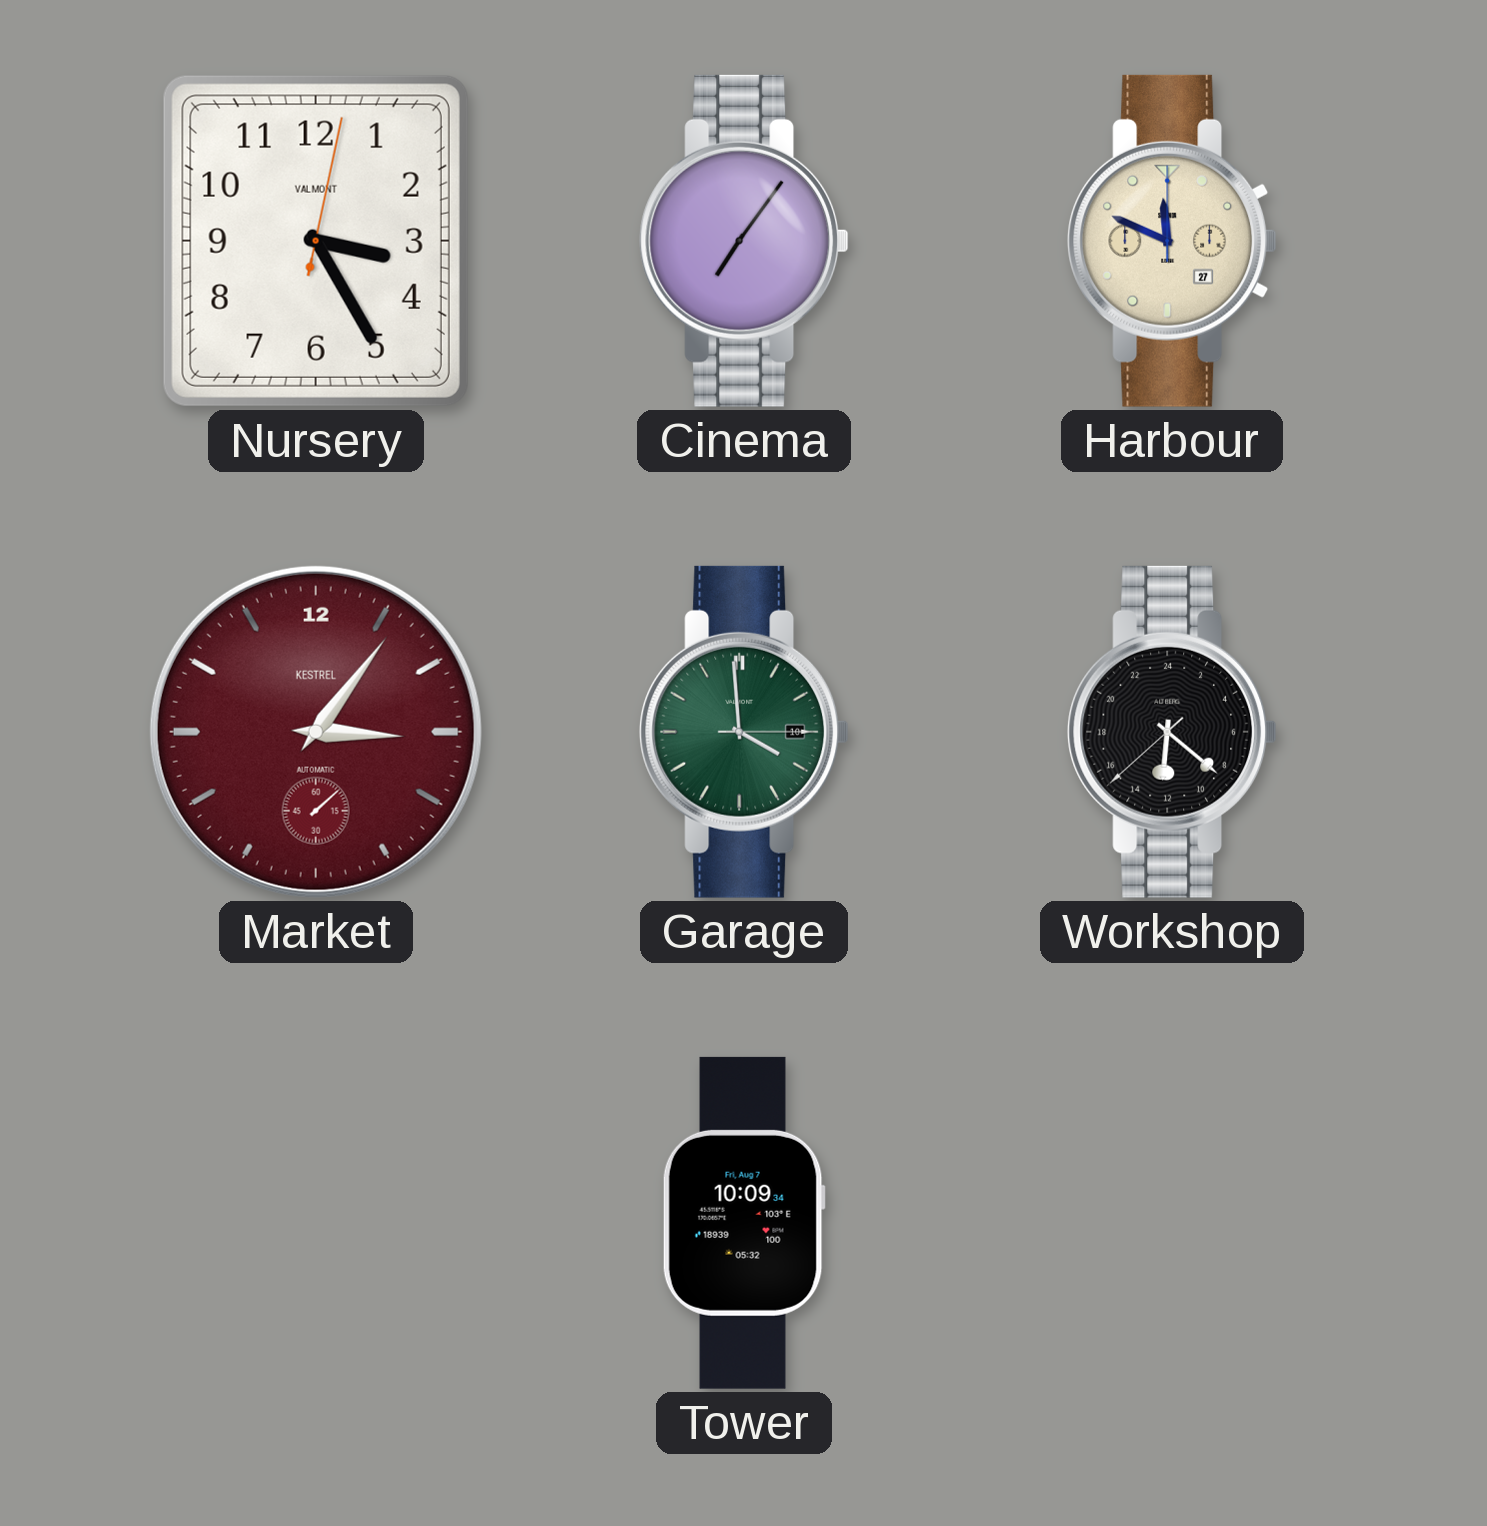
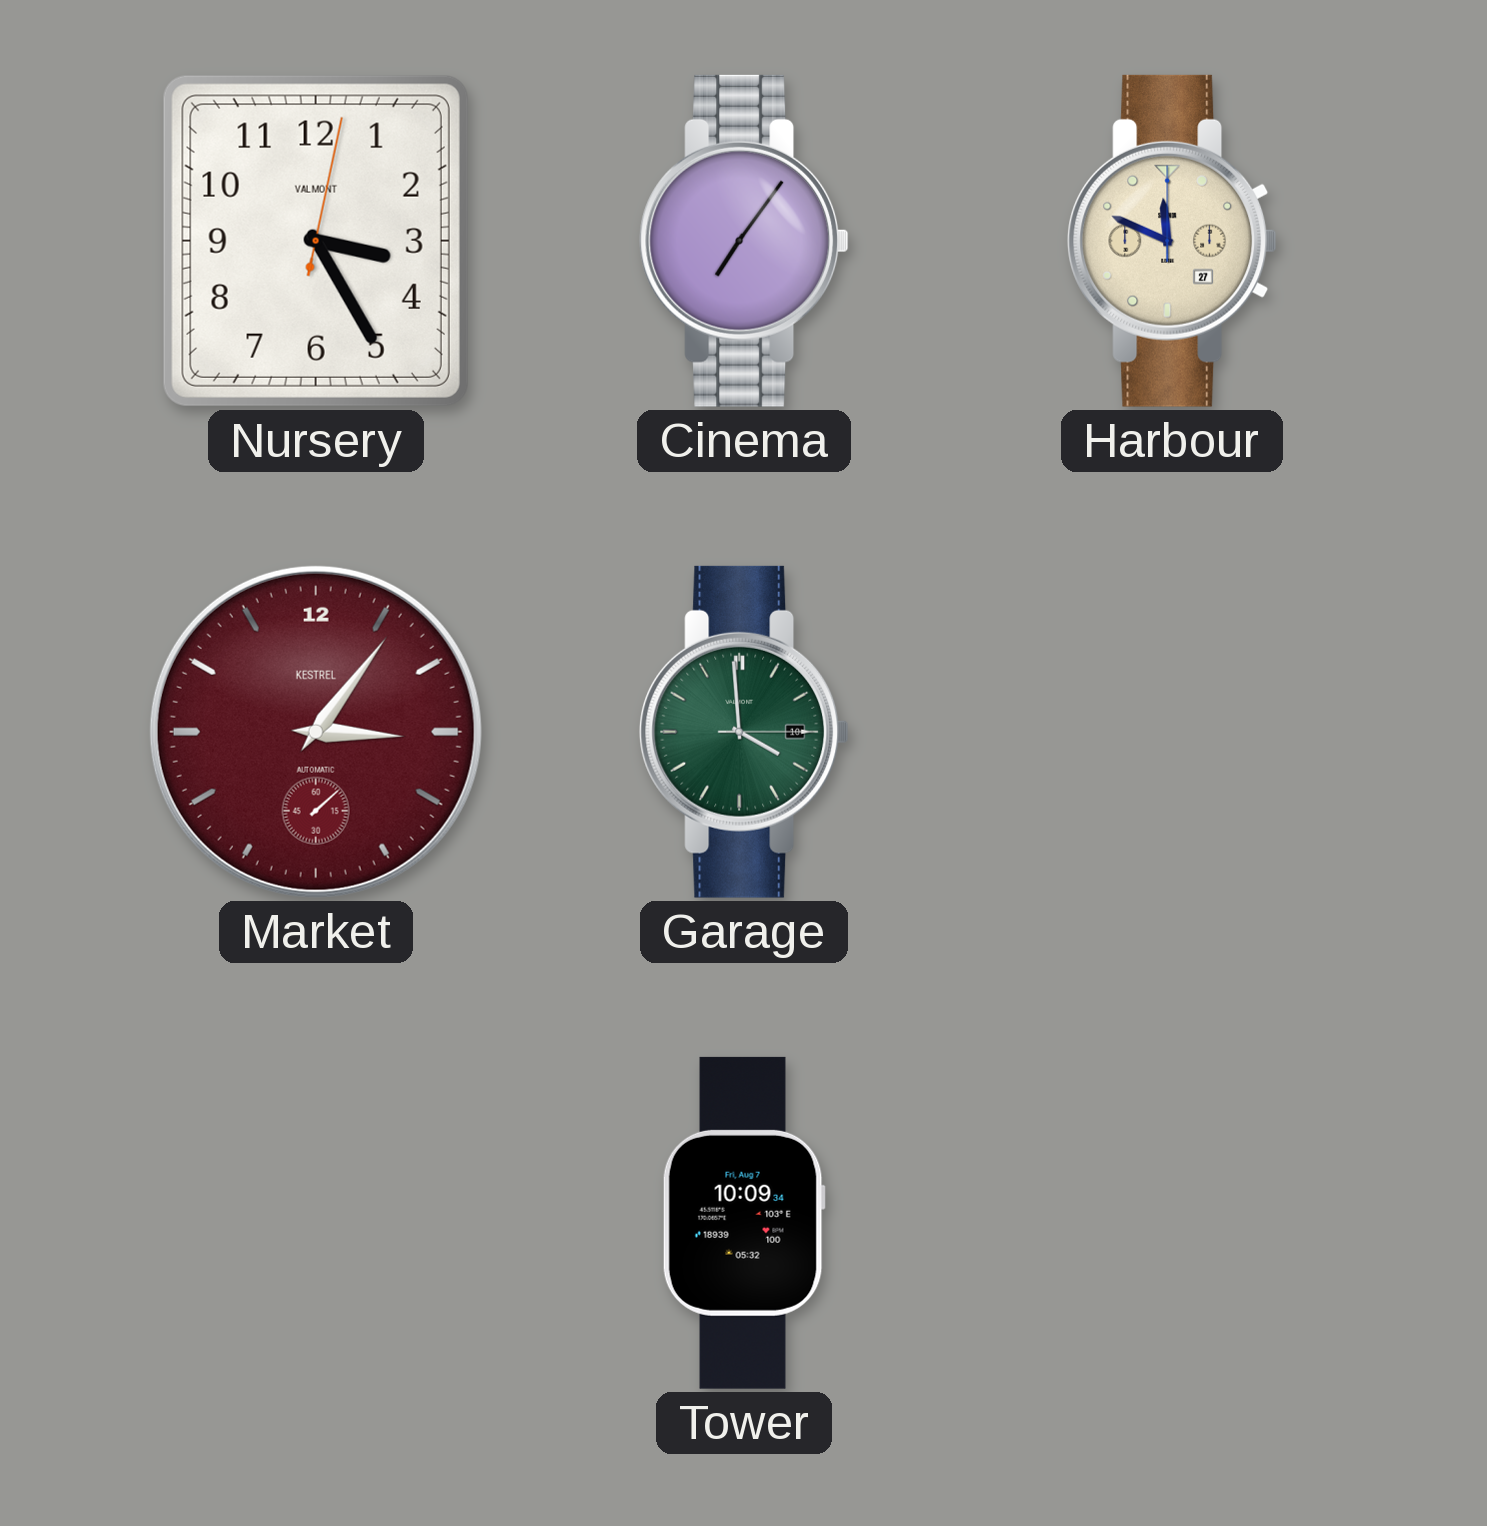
Workshop: 12:21 -> none (1172, 732)
